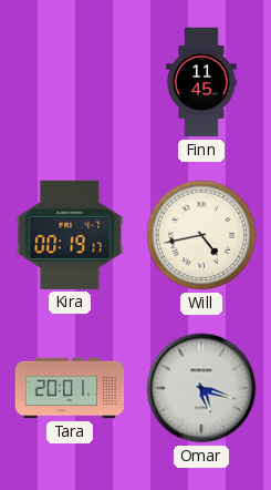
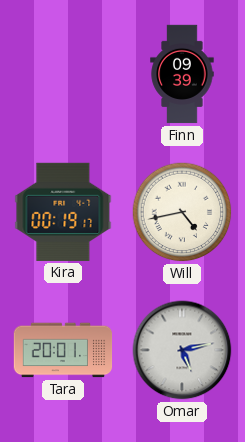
Finn: 11:45 -> 09:39 (182, 74)
Omar: 5:18 -> 5:13 (182, 350)
